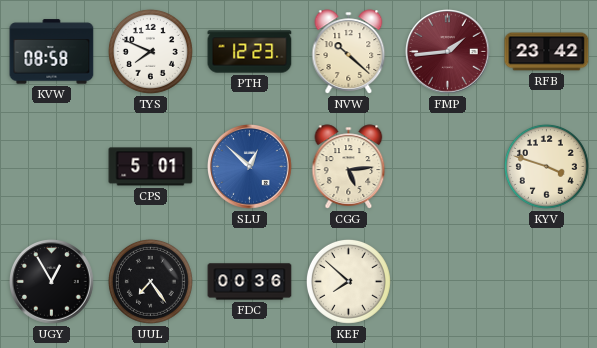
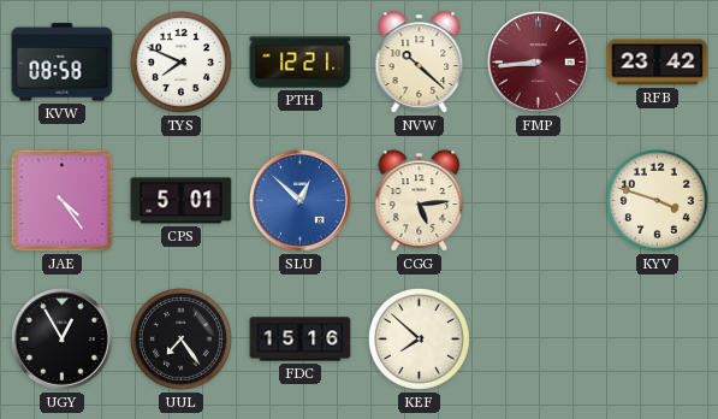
PTH: 12:23 -> 12:21 (301, 63)
FMP: 1:44 -> 8:44 (539, 63)
JAE: none -> 4:24 (63, 201)
FDC: 00:36 -> 15:16 (301, 340)
